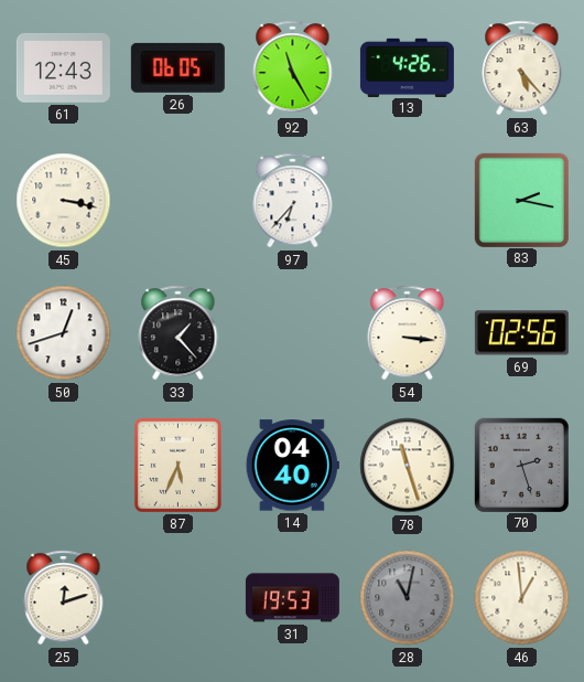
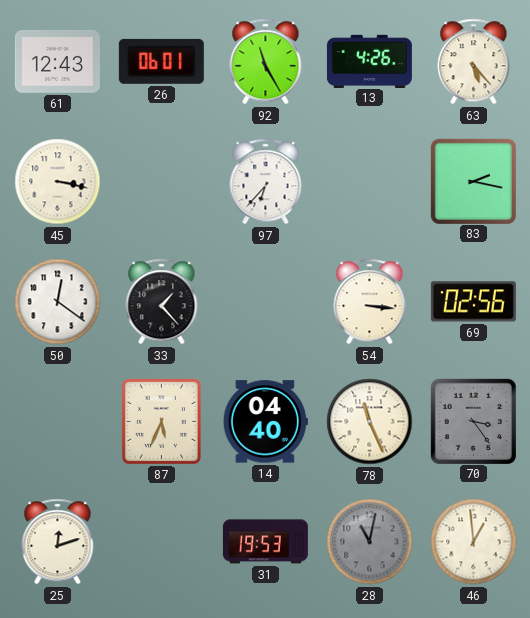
26: 06:05 -> 06:01 (161, 61)
50: 12:42 -> 12:21 (58, 302)
78: 11:27 -> 11:26 (370, 422)
70: 2:27 -> 3:24 (473, 421)
